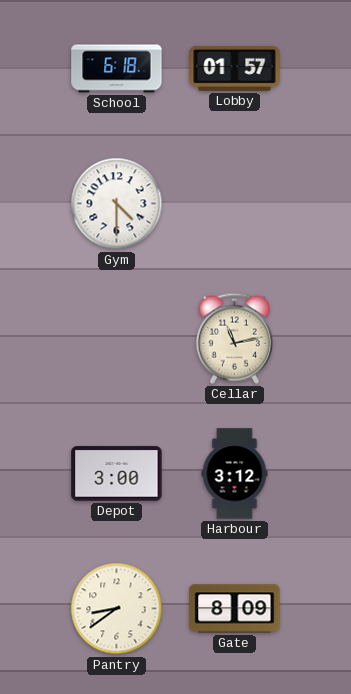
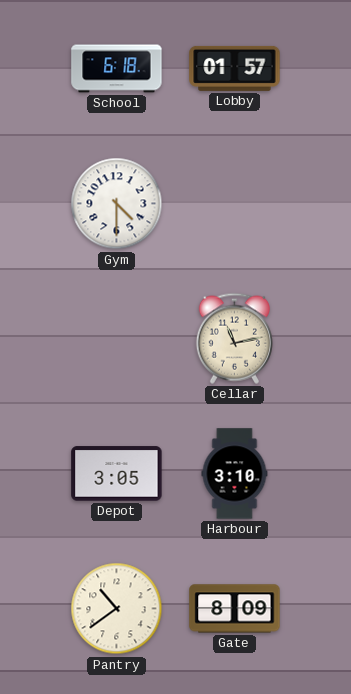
Depot: 3:00 -> 3:05 (117, 474)
Harbour: 3:12 -> 3:10 (235, 474)
Pantry: 8:39 -> 10:39 (117, 609)
